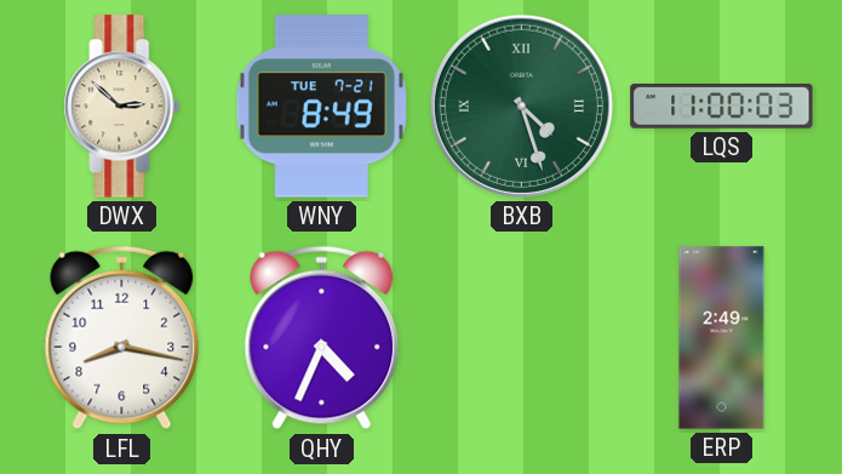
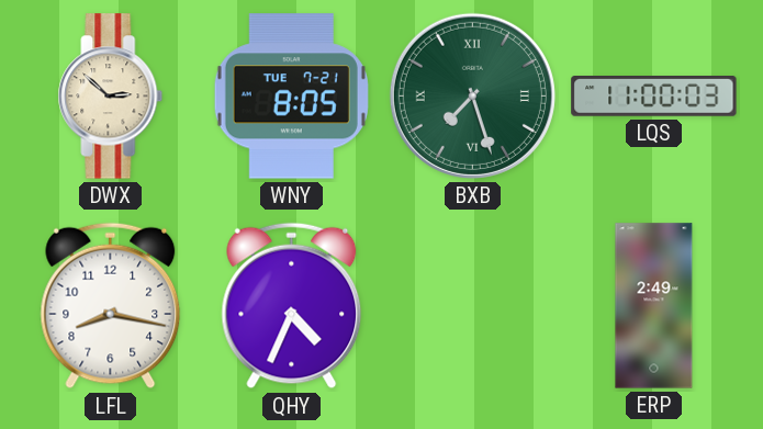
WNY: 8:49 -> 8:05 (291, 97)
BXB: 4:27 -> 7:27 (472, 95)
